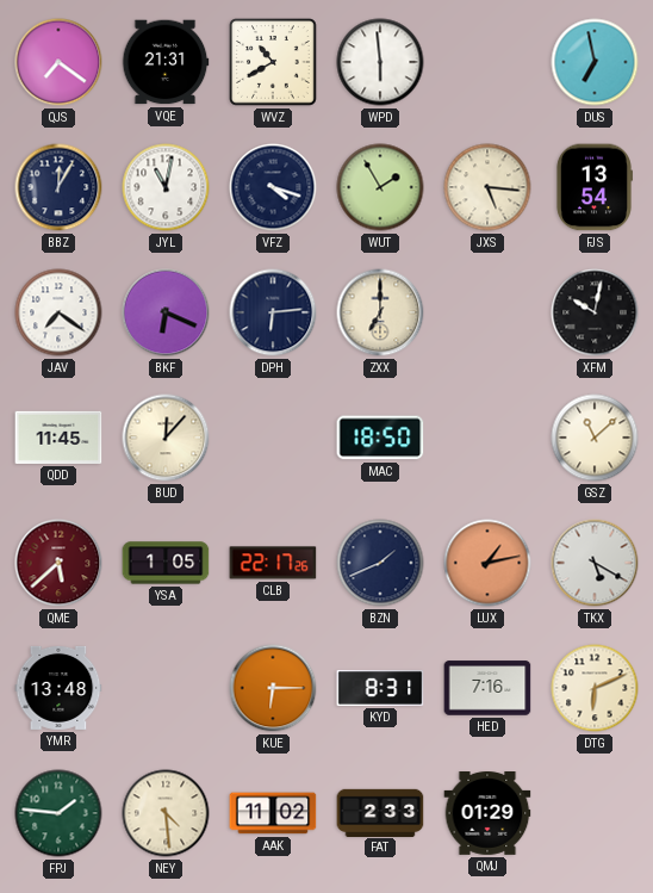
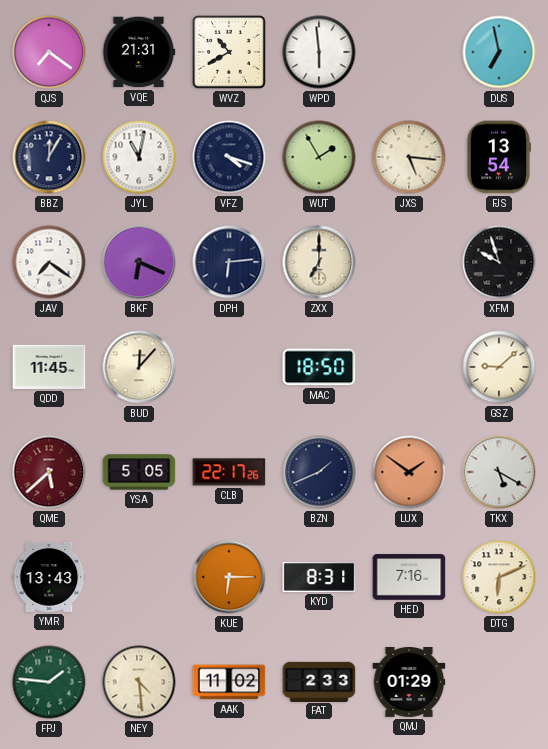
XFM: 10:02 -> 9:57 (499, 262)
GSZ: 11:08 -> 9:08 (499, 367)
YSA: 1:05 -> 5:05 (139, 472)
LUX: 1:13 -> 1:51 (409, 472)
YMR: 13:48 -> 13:43 (49, 577)
